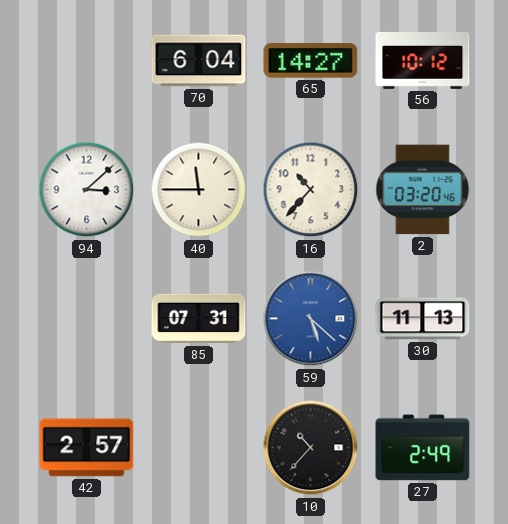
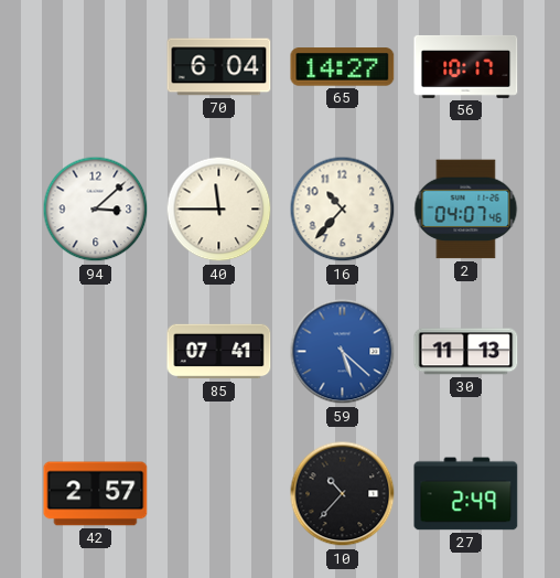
56: 10:12 -> 10:17 (466, 66)
2: 03:20 -> 04:07 (466, 210)
85: 07:31 -> 07:41 (219, 352)
